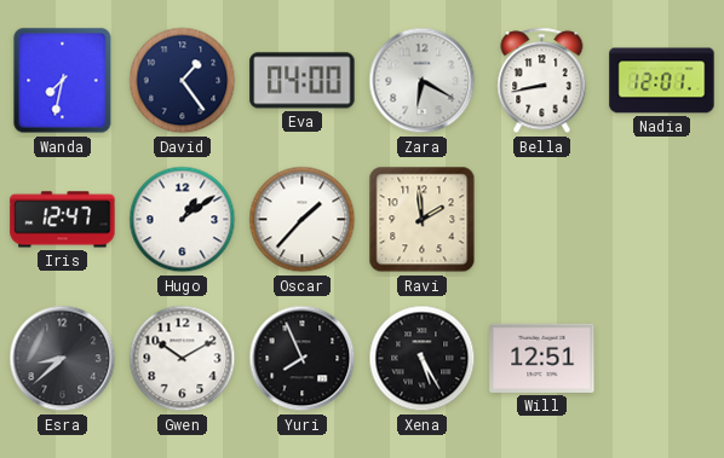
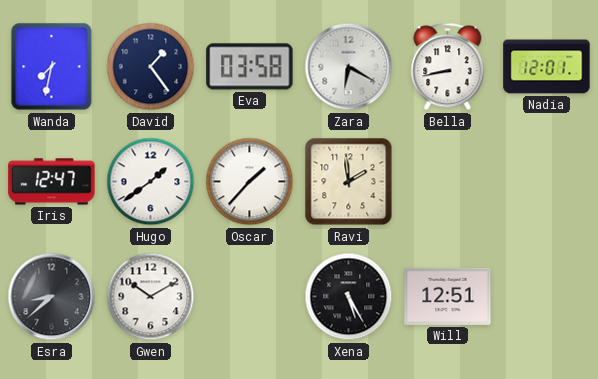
Eva: 04:00 -> 03:58 (250, 67)
Hugo: 1:09 -> 1:39 (151, 182)
Yuri: 7:56 -> none (303, 359)
